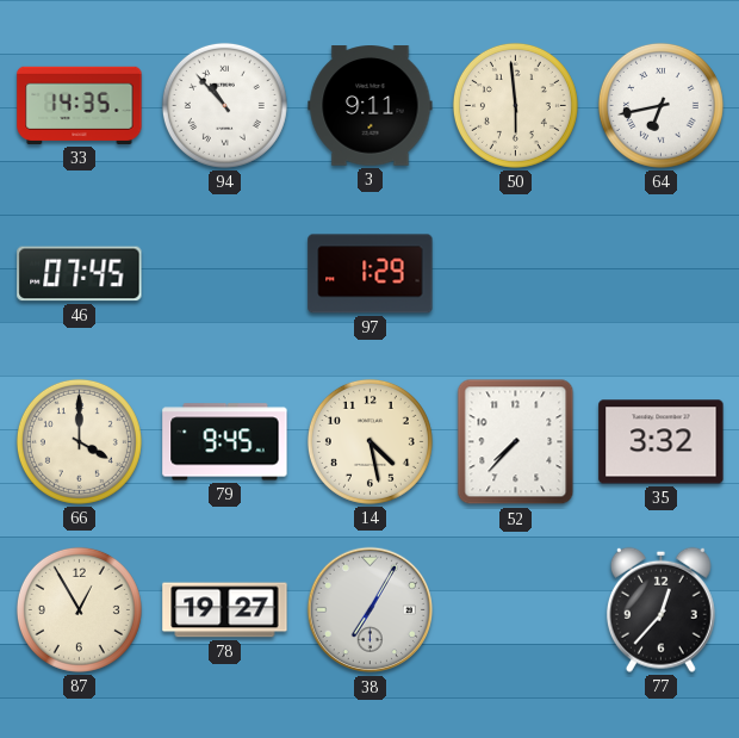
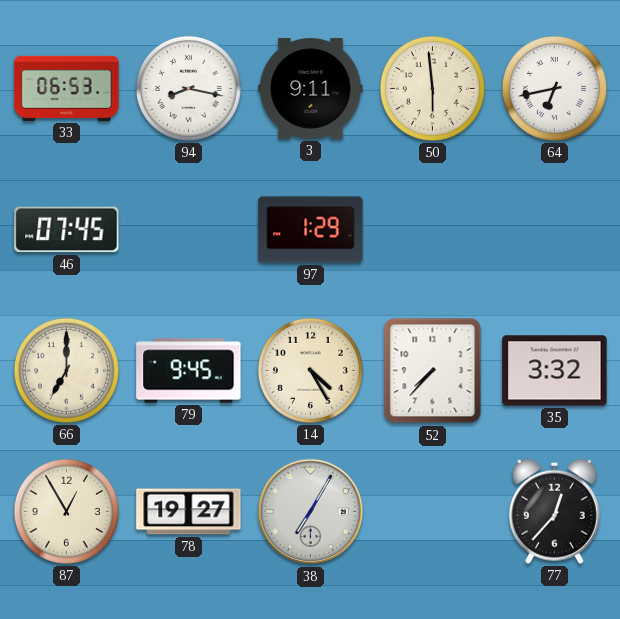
33: 14:35 -> 06:53 (67, 88)
94: 10:53 -> 8:17 (188, 88)
66: 4:00 -> 7:00 (66, 370)
14: 4:28 -> 4:25 (310, 370)
